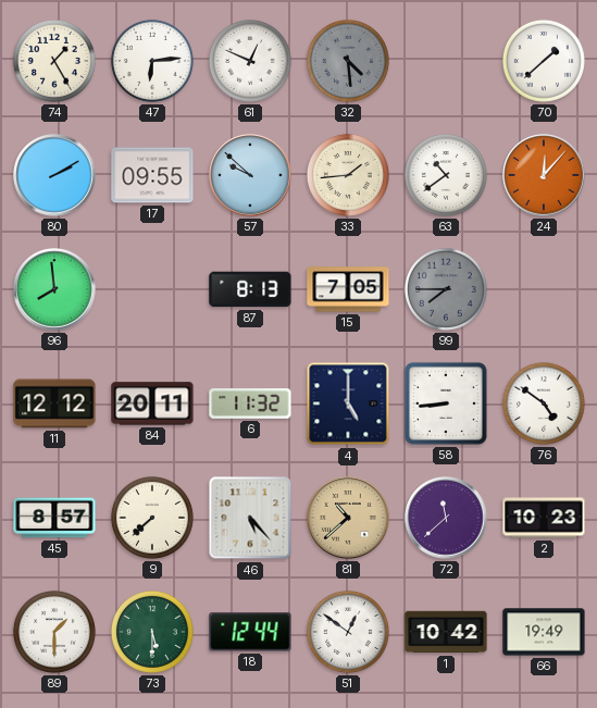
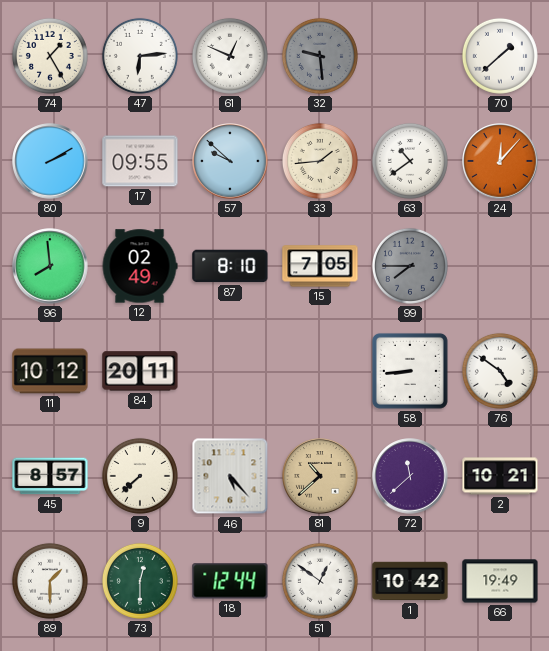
32: 4:29 -> 9:29 (320, 56)
12: none -> 02:49 (140, 266)
87: 8:13 -> 8:10 (230, 266)
11: 12:12 -> 10:12 (50, 371)
6: 11:32 -> none (250, 403)
4: 5:00 -> none (348, 403)
2: 10:23 -> 10:21 (500, 476)
73: 5:30 -> 12:30 (140, 581)
